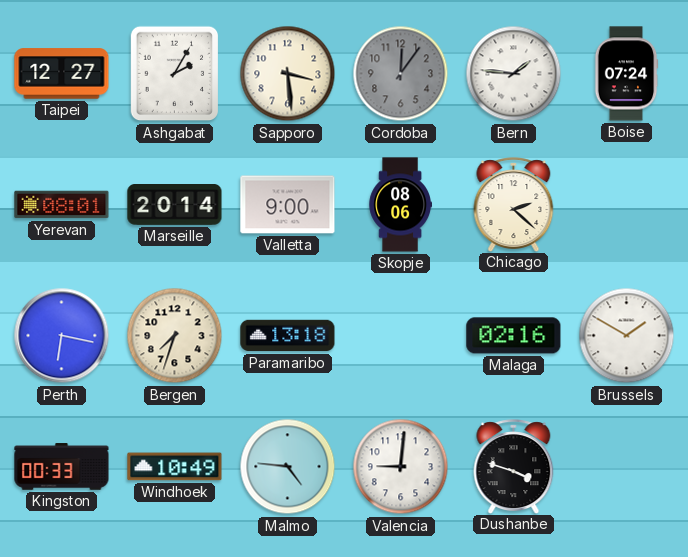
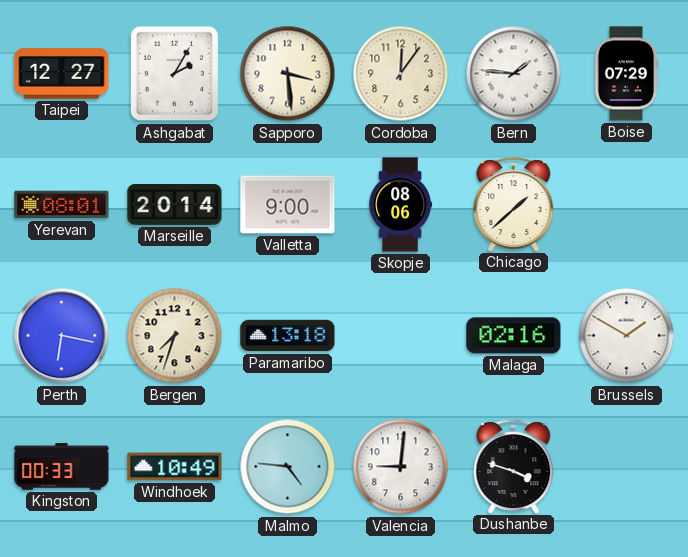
Cordoba dial: grey -> cream (401, 74)
Boise: 07:24 -> 07:29 (626, 74)
Chicago: 2:22 -> 1:38 (514, 204)
